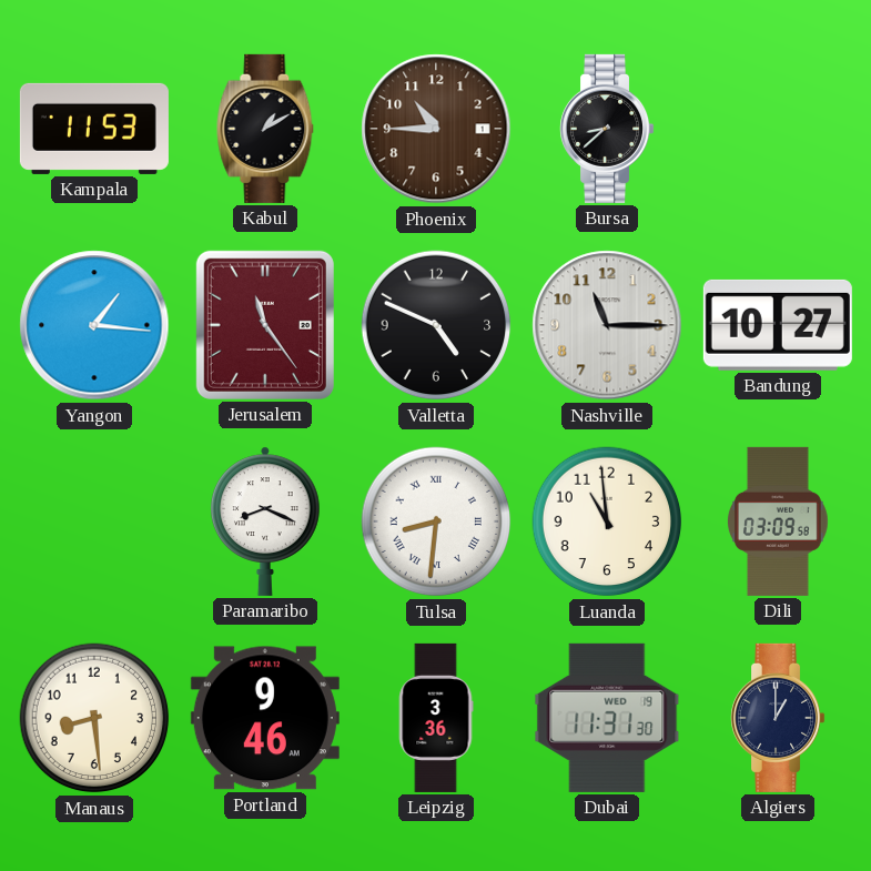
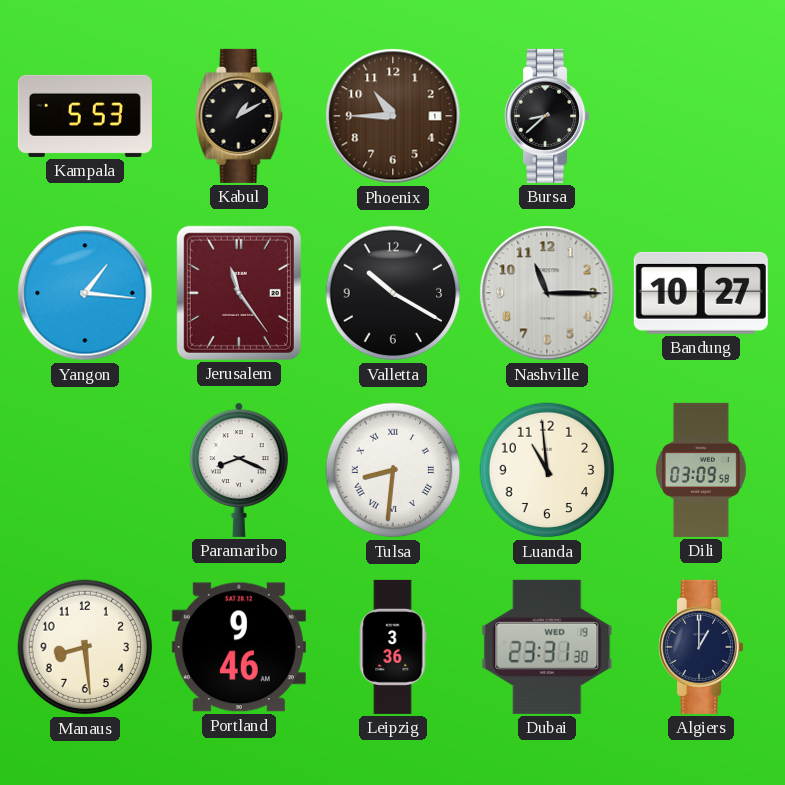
Kampala: 11:53 -> 5:53 (85, 116)
Valletta: 4:49 -> 10:20 (393, 293)
Dubai: 11:31 -> 23:31 (547, 647)
